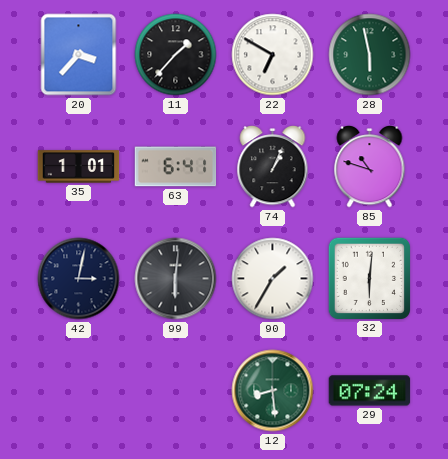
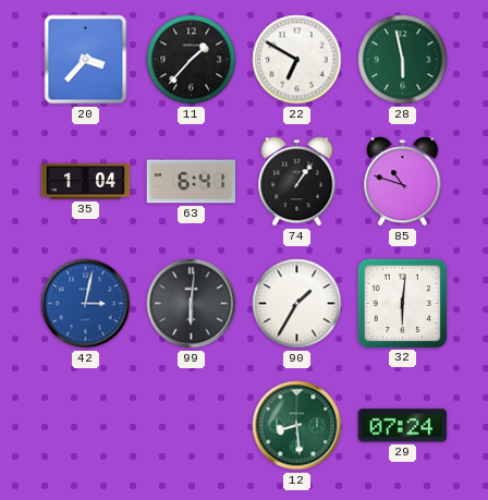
35: 1:01 -> 1:04 (86, 182)
74: 1:04 -> 1:06 (297, 182)
42 dial: navy -> blue (86, 304)
